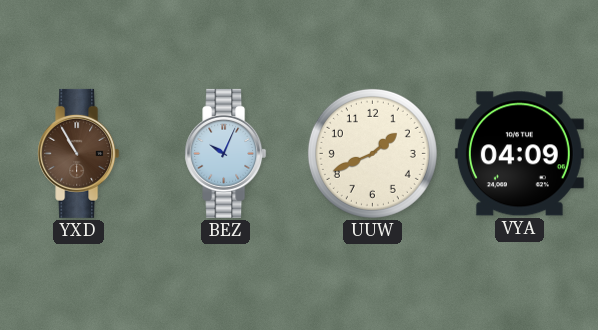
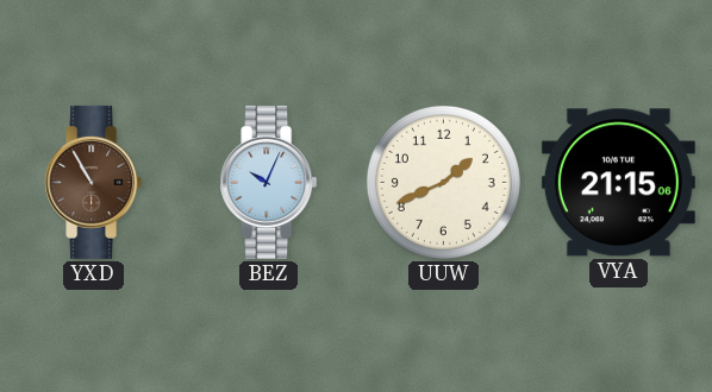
VYA: 04:09 -> 21:15 (618, 183)
